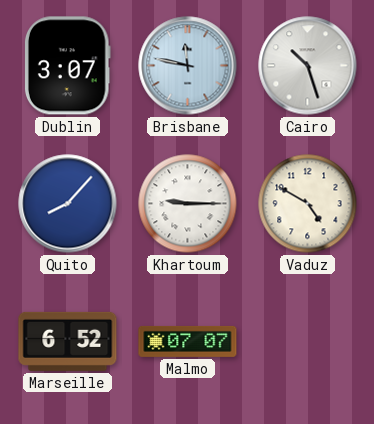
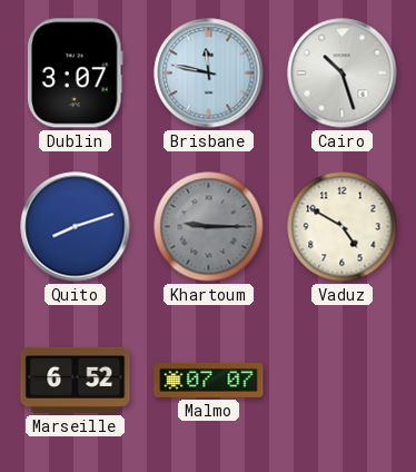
Quito: 8:07 -> 8:12 (76, 227)
Khartoum dial: white -> grey (209, 227)
